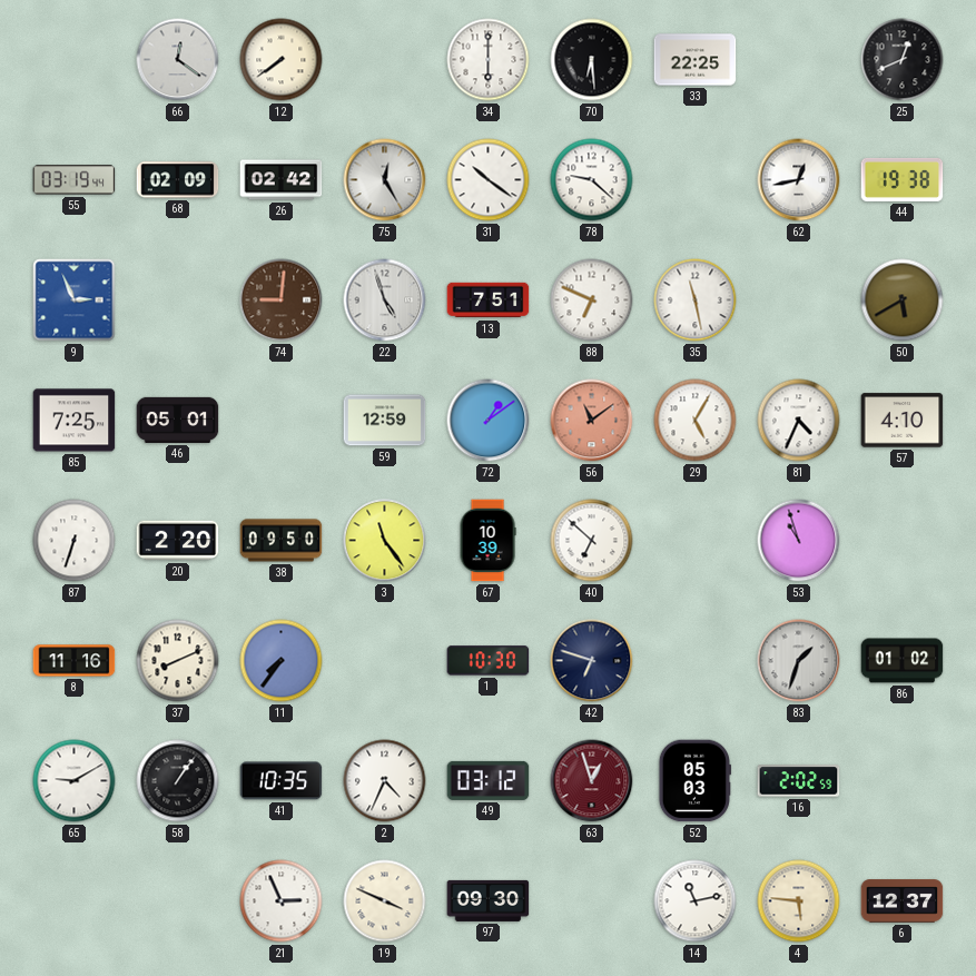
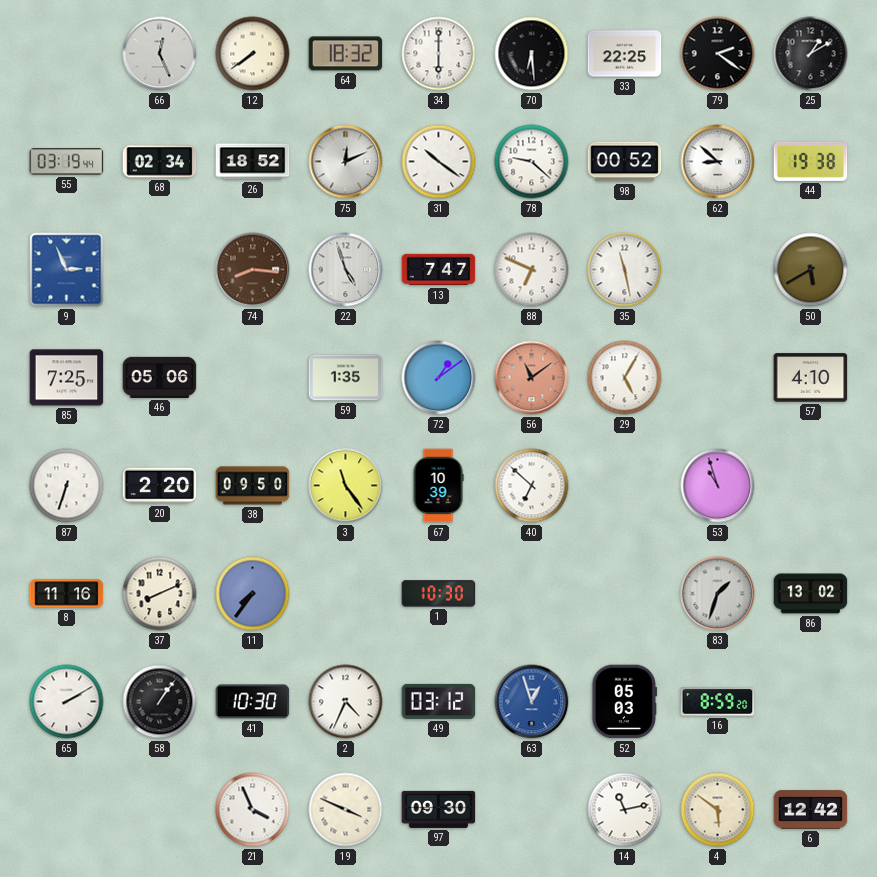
66: 12:21 -> 12:26 (160, 54)
64: none -> 18:32 (346, 54)
79: none -> 2:21 (718, 54)
25: 12:41 -> 1:10 (811, 54)
68: 02:09 -> 02:34 (160, 162)
26: 02:42 -> 18:52 (253, 162)
75: 12:25 -> 12:11 (346, 162)
98: none -> 00:52 (625, 162)
62: 12:43 -> 8:52 (718, 162)
74: 9:01 -> 8:16 (253, 270)
13: 7:51 -> 7:47 (439, 270)
46: 05:01 -> 05:06 (160, 377)
59: 12:59 -> 1:35 (346, 378)
81: 4:34 -> none (799, 421)
42: 6:48 -> none (592, 661)
86: 01:02 -> 13:02 (811, 594)
65: 9:10 -> 2:10 (67, 702)
41: 10:35 -> 10:30 (253, 702)
63 dial: burgundy -> blue (532, 702)
16: 2:02 -> 8:59 (718, 702)
21: 2:56 -> 3:56 (253, 810)
4: 5:46 -> 5:51 (718, 810)
6: 12:37 -> 12:42 (811, 810)
